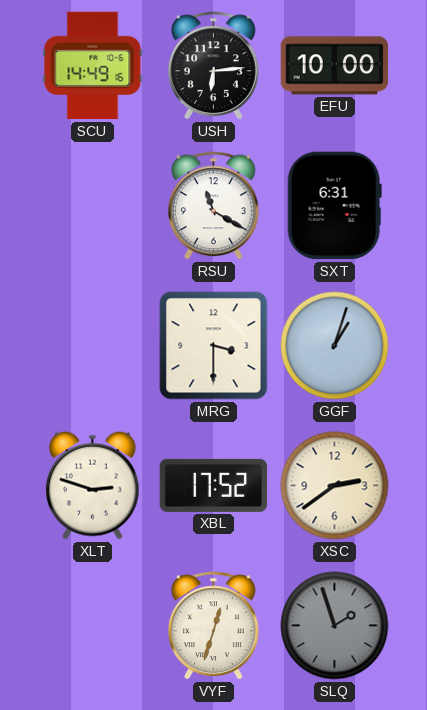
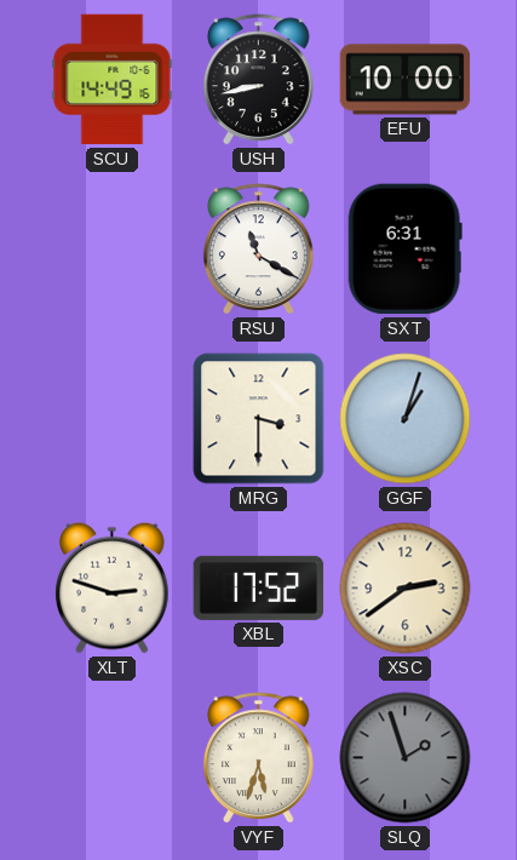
USH: 6:14 -> 8:43 (258, 80)
VYF: 12:33 -> 5:33 (258, 758)
